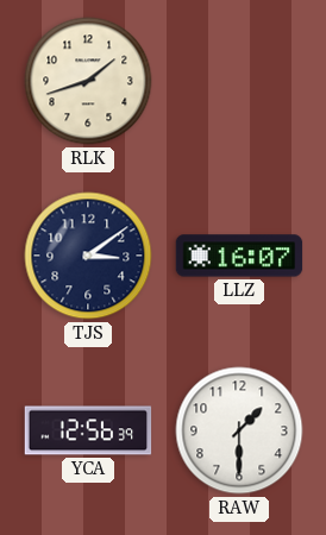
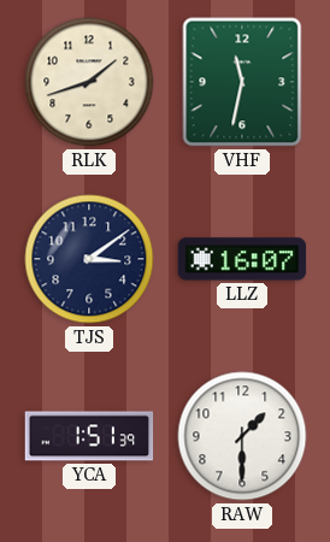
VHF: none -> 11:32 (242, 82)
YCA: 12:56 -> 1:51 (89, 436)
